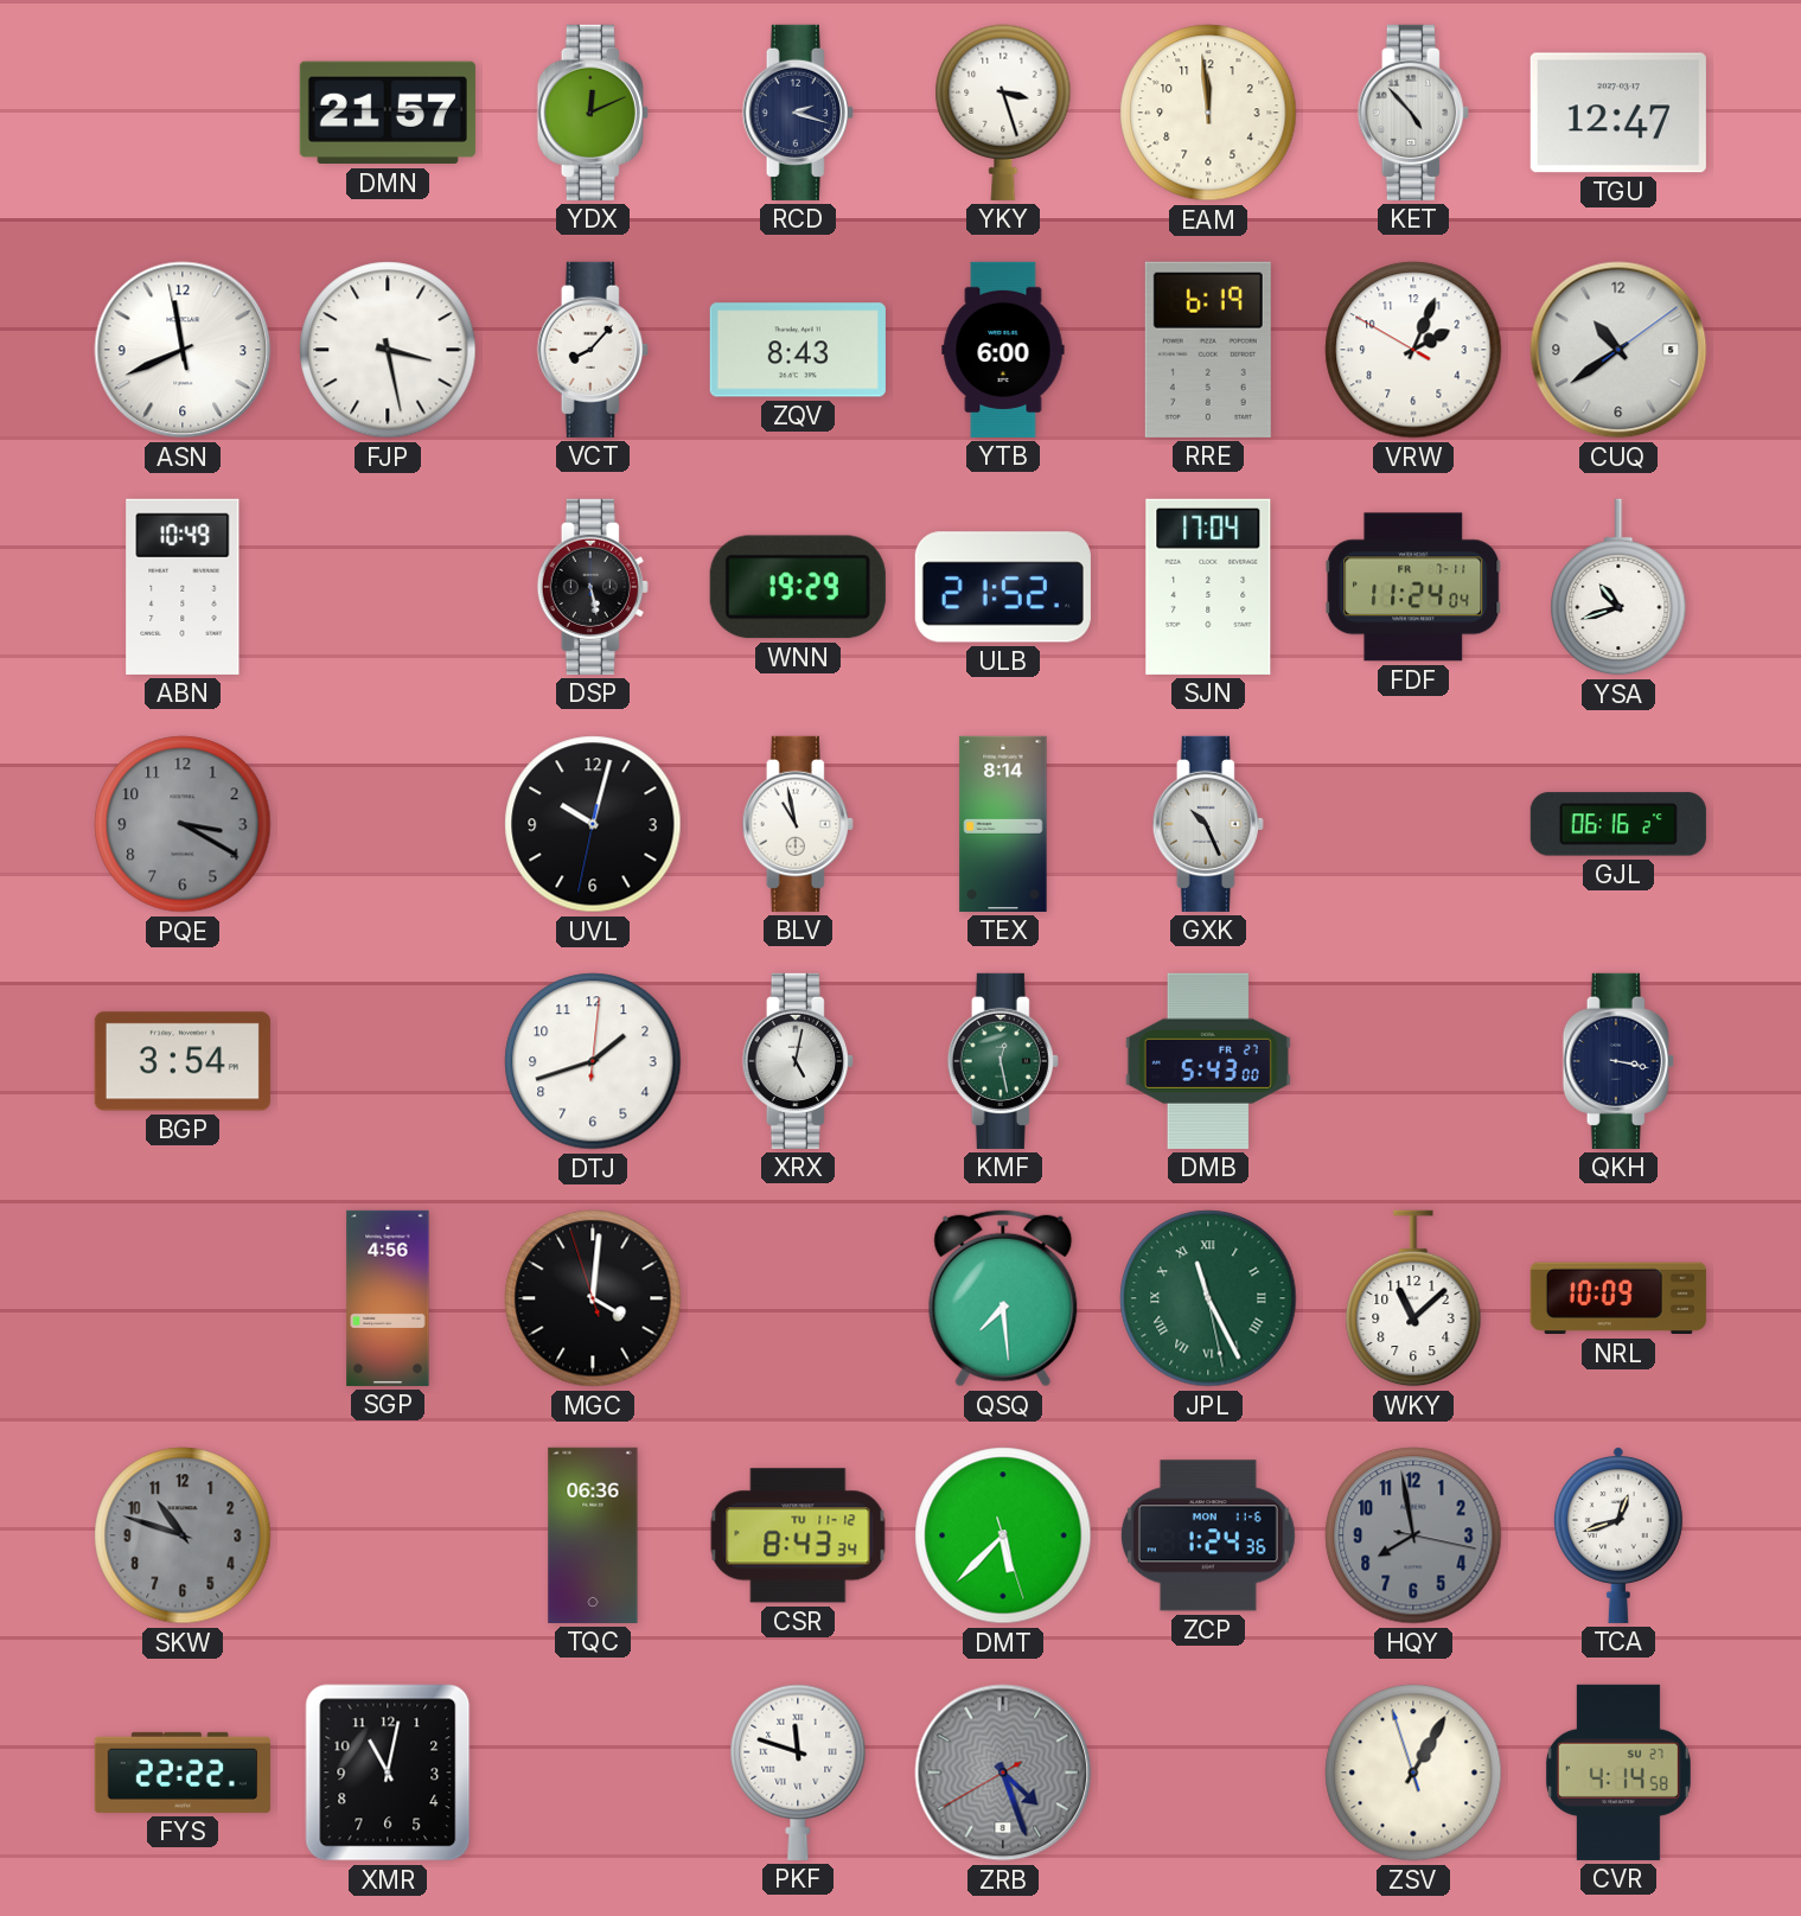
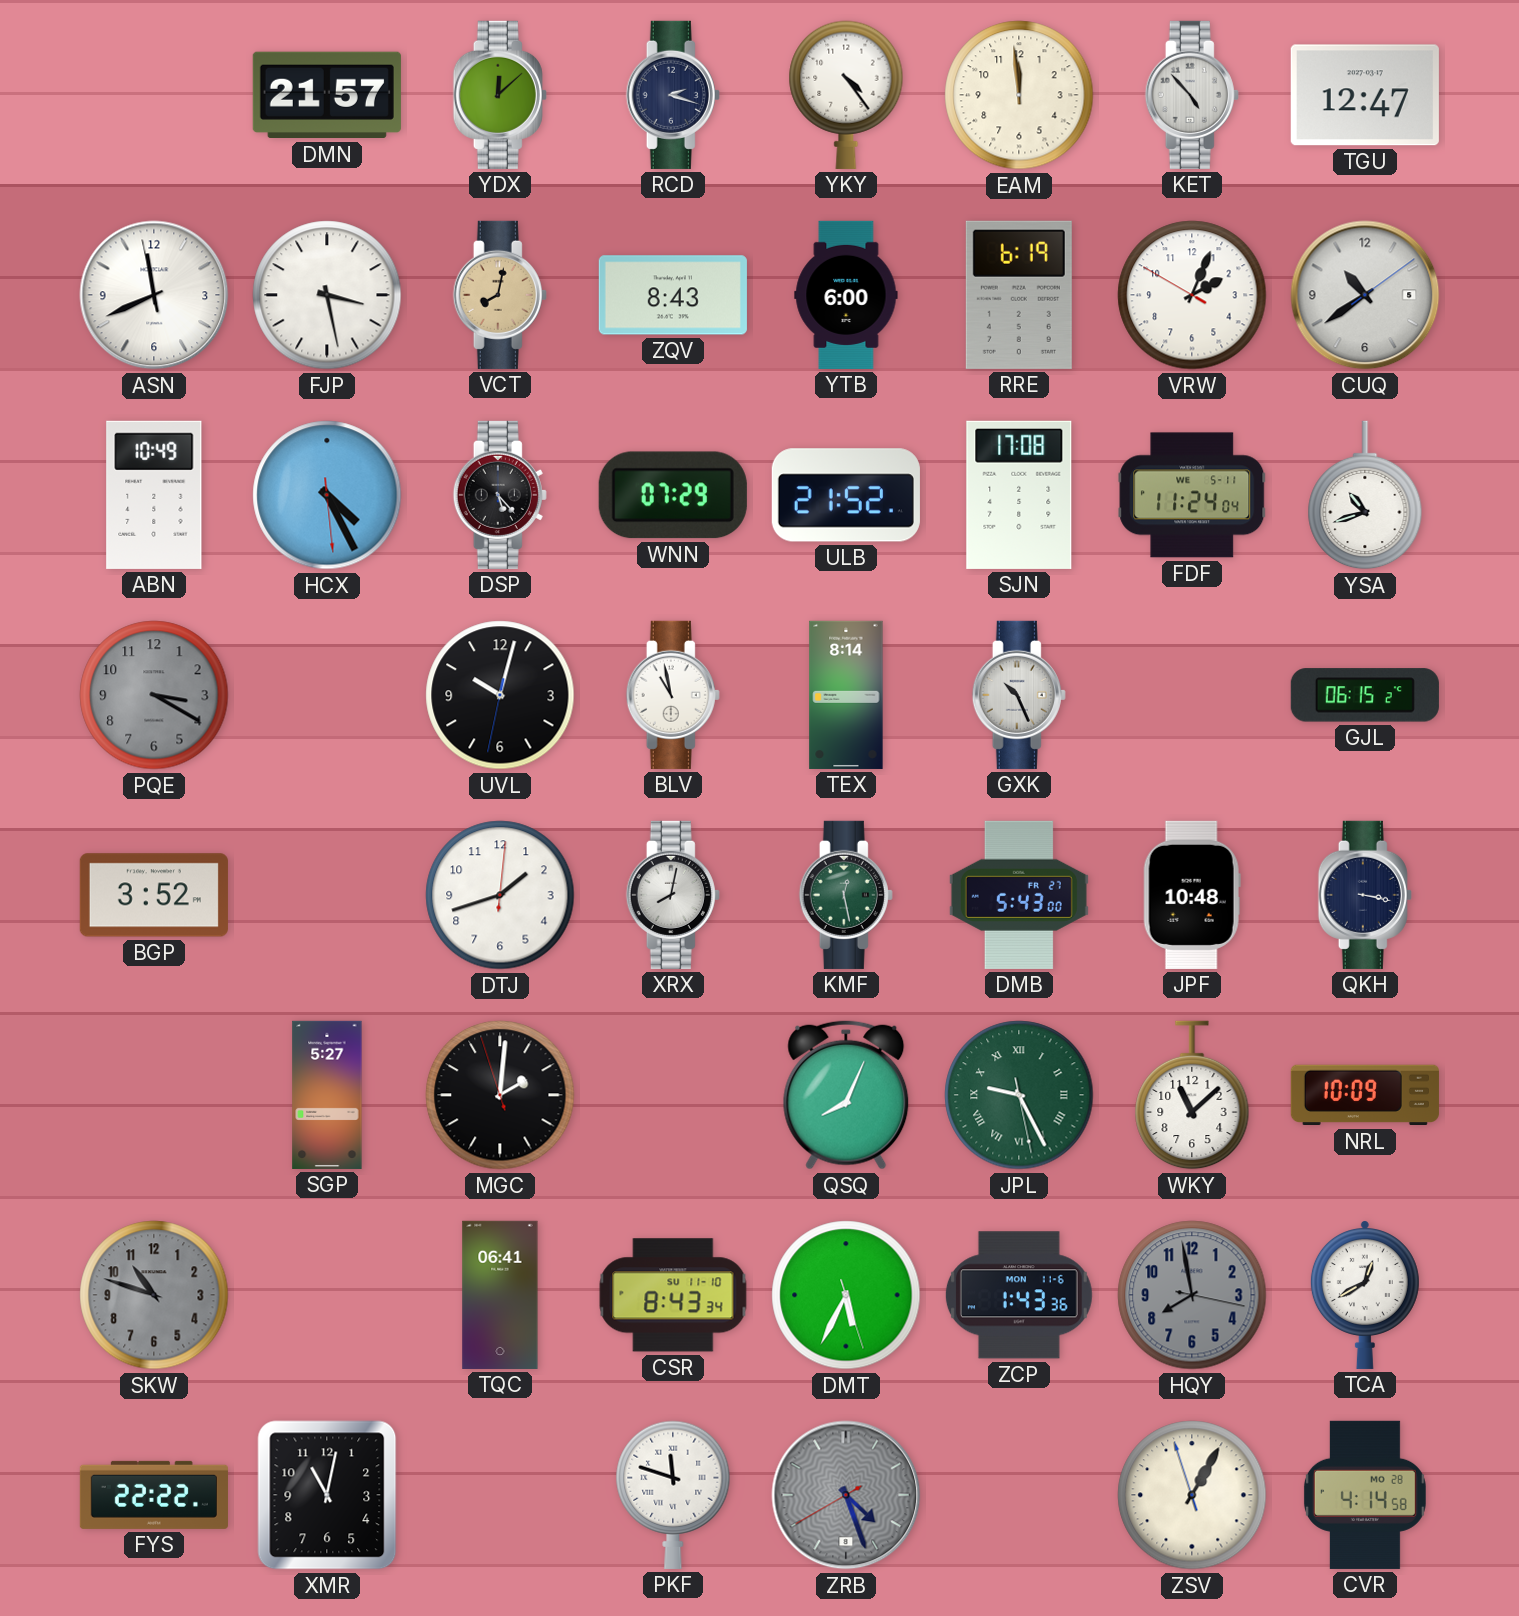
YDX: 12:11 -> 12:08 (500, 95)
YKY: 3:27 -> 4:24 (846, 95)
VCT: 8:07 -> 8:02 (500, 295)
VCT dial: white -> champagne (500, 295)
HCX: none -> 4:25 (327, 495)
DSP: 5:28 -> 5:23 (500, 495)
WNN: 19:29 -> 07:29 (673, 495)
SJN: 17:04 -> 17:08 (1019, 495)
FDF date: FR 7-11 -> WE 5-11 (1192, 495)
GJL: 06:16 -> 06:15 (1365, 695)
BGP: 3:54 -> 3:52 (154, 895)
XRX: 5:02 -> 8:02 (673, 895)
JPF: none -> 10:48 (1192, 895)
SGP: 4:56 -> 5:27 (327, 1095)
MGC: 4:00 -> 2:00 (500, 1095)
QSQ: 7:29 -> 8:04 (846, 1095)
JPL: 11:25 -> 9:25 (1019, 1095)
TQC: 06:36 -> 06:41 (500, 1295)
CSR date: TU 11-12 -> SU 11-10 (673, 1295)
DMT: 5:37 -> 5:34 (846, 1295)
ZCP: 1:24 -> 1:43 (1019, 1295)
TCA: 12:42 -> 12:40 (1365, 1295)
CVR date: SU 27 -> MO 28 (1365, 1495)
